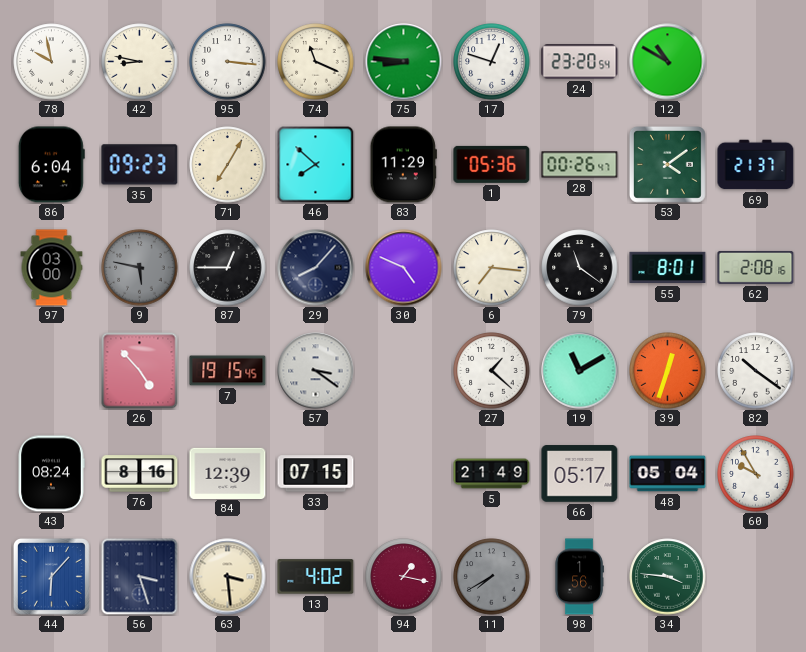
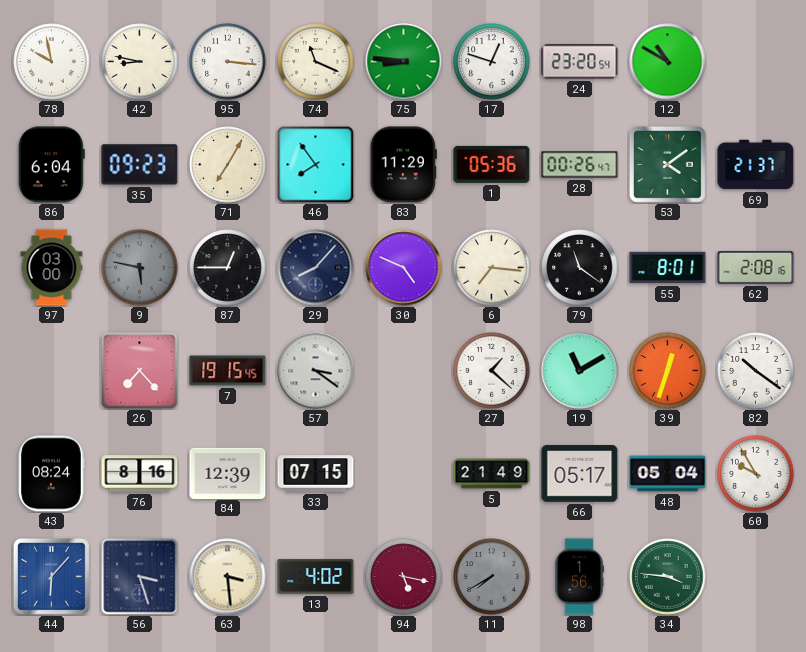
46: 7:52 -> 7:54 (316, 165)
26: 4:53 -> 7:23 (140, 371)
94: 1:17 -> 5:17 (404, 577)
